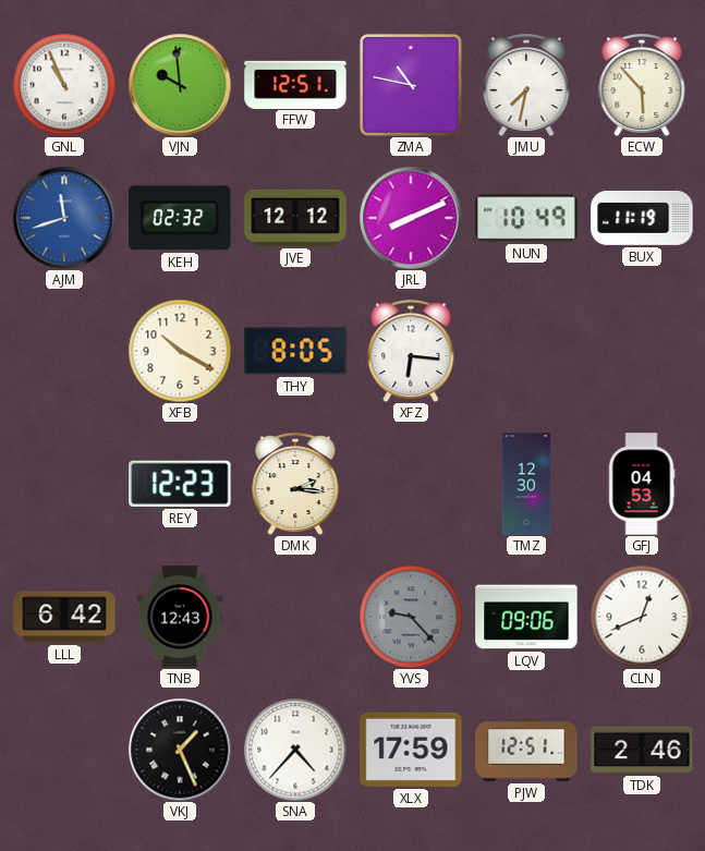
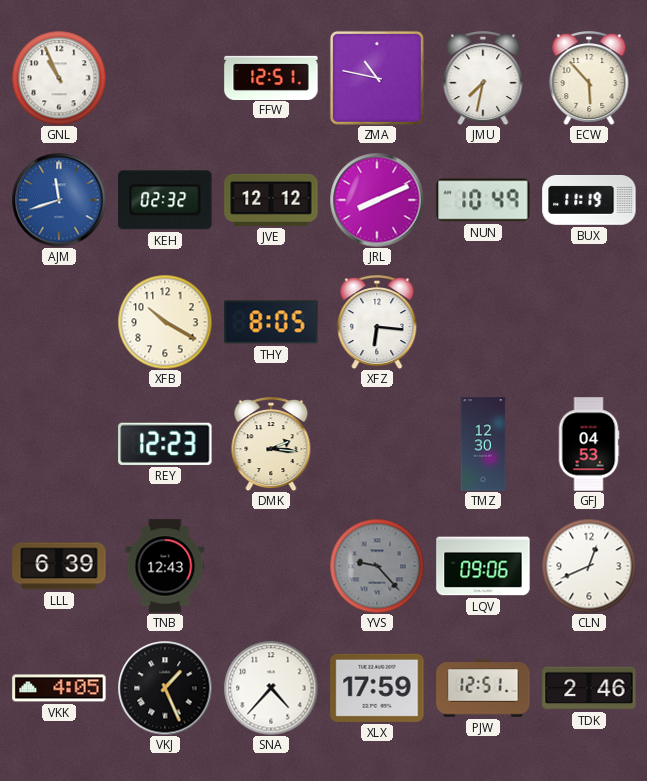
VJN: 9:59 -> none (180, 85)
LLL: 6:42 -> 6:39 (59, 566)
VKK: none -> 4:05 (59, 688)
